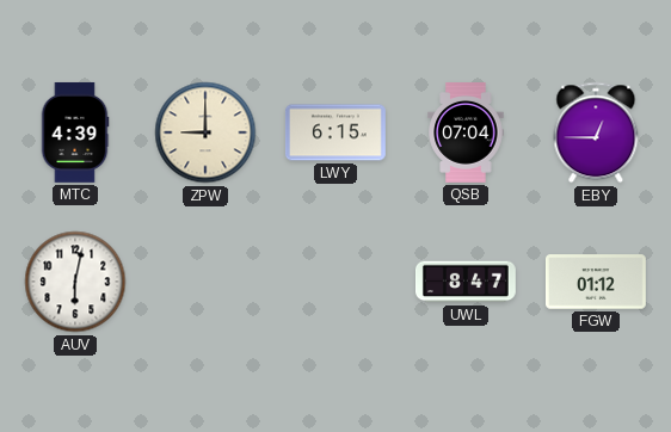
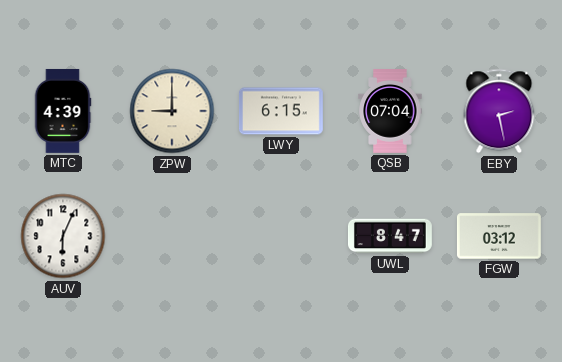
EBY: 12:45 -> 2:28 (499, 111)
AUV: 6:02 -> 6:04 (63, 236)
FGW: 01:12 -> 03:12 (499, 236)
